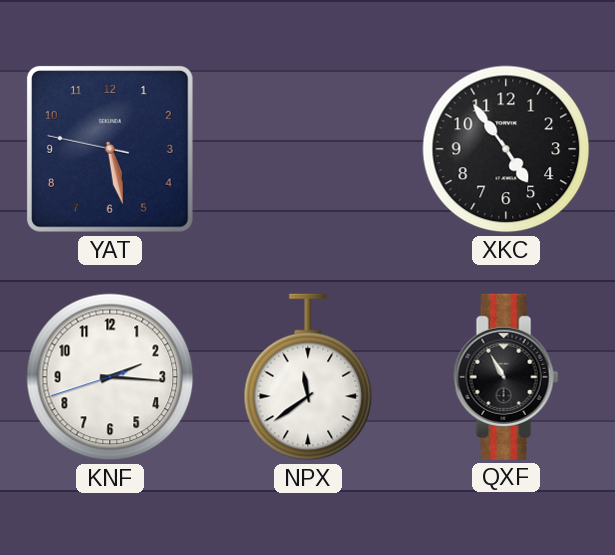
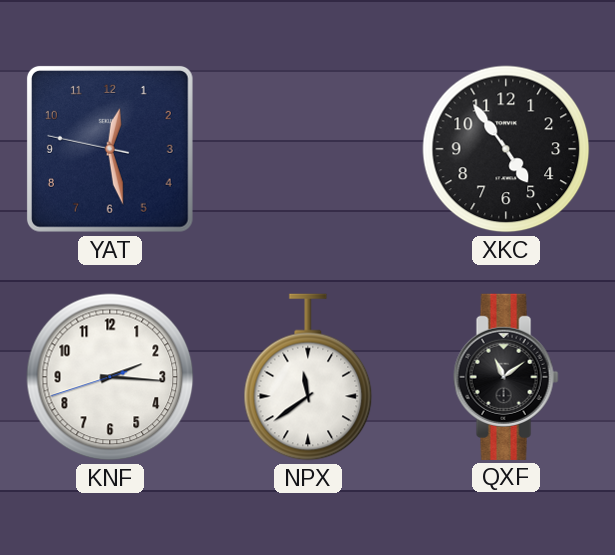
YAT: 5:27 -> 12:27 (110, 149)
QXF: 10:55 -> 11:09 (506, 377)
